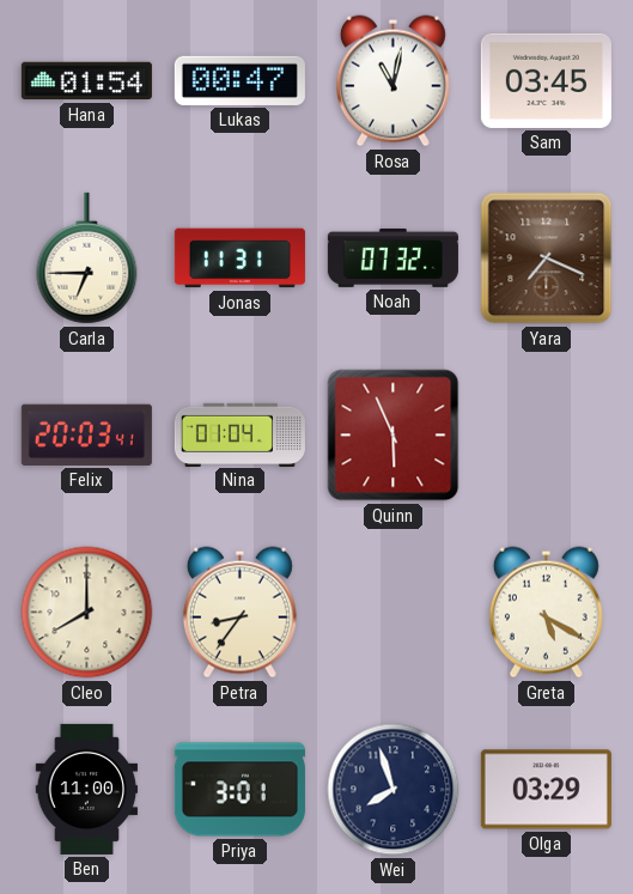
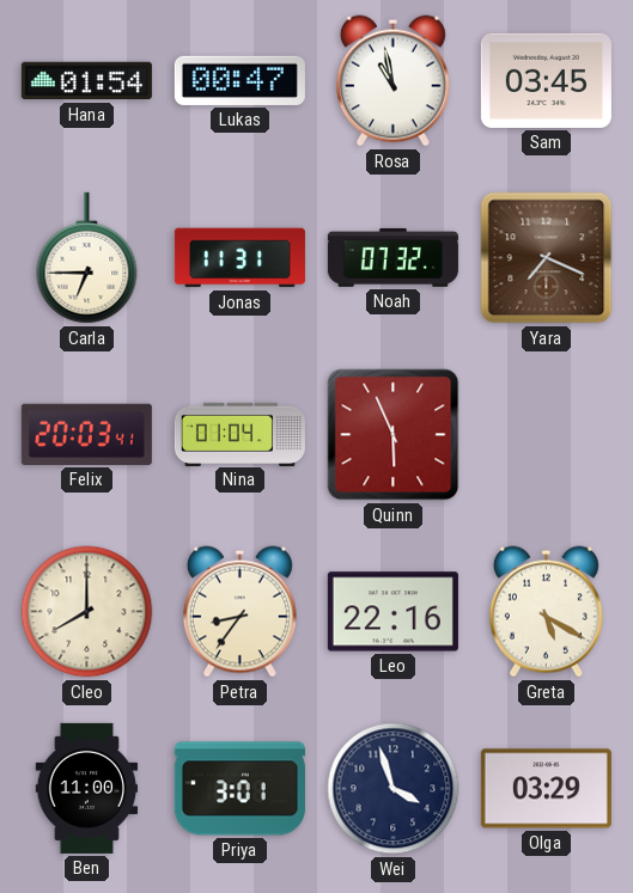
Rosa: 11:02 -> 10:58 (392, 81)
Leo: none -> 22:16 (392, 612)
Wei: 7:57 -> 3:57 (394, 789)
